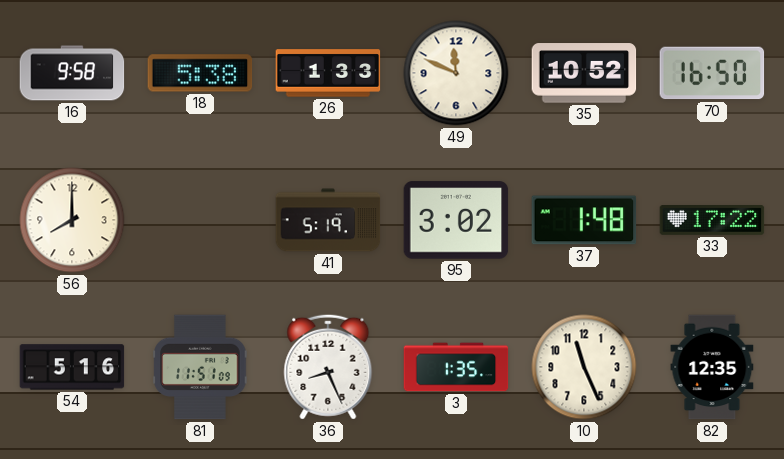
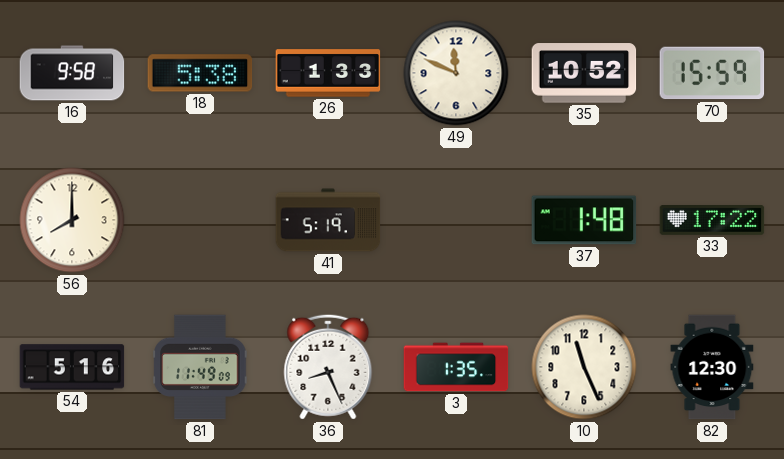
70: 16:50 -> 15:59 (712, 73)
95: 3:02 -> none (456, 220)
81: 11:51 -> 11:49 (200, 367)
82: 12:35 -> 12:30 (712, 367)
